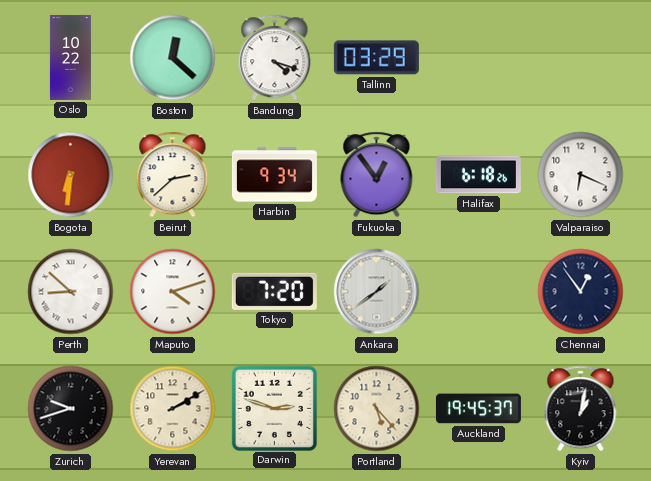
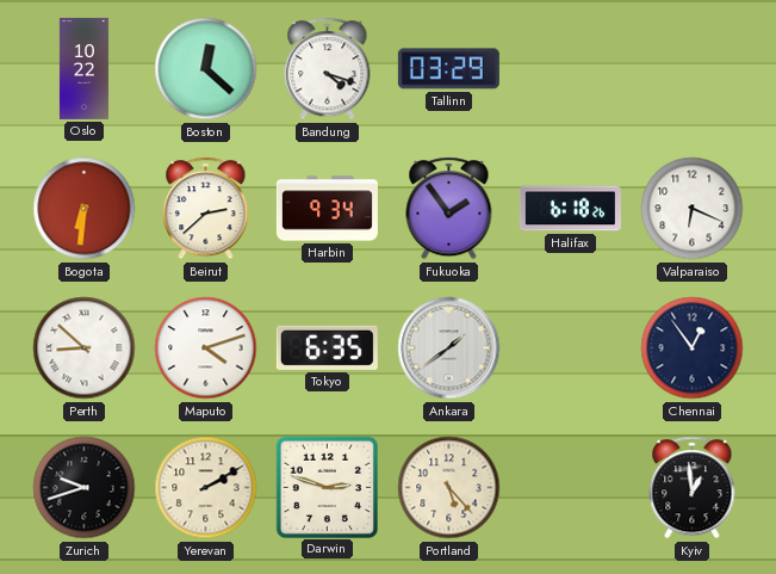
Fukuoka: 12:54 -> 1:54 (449, 209)
Tokyo: 7:20 -> 6:35 (327, 347)
Auckland: 19:45 -> none (478, 409)
Kyiv: 1:02 -> 12:59 (693, 488)
